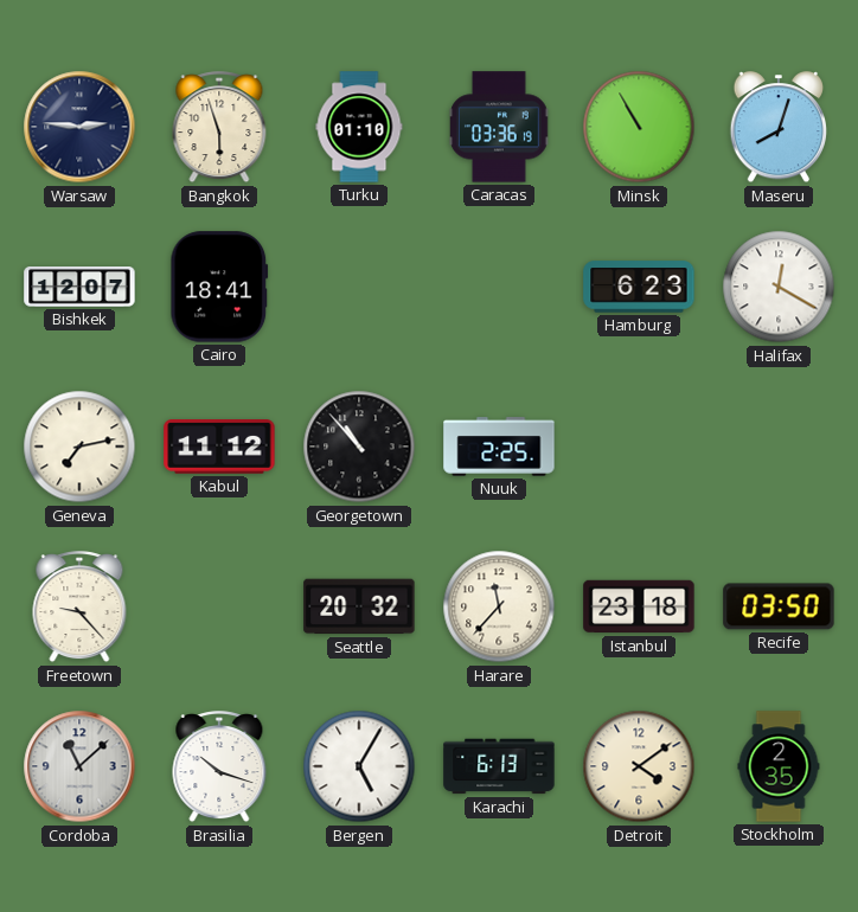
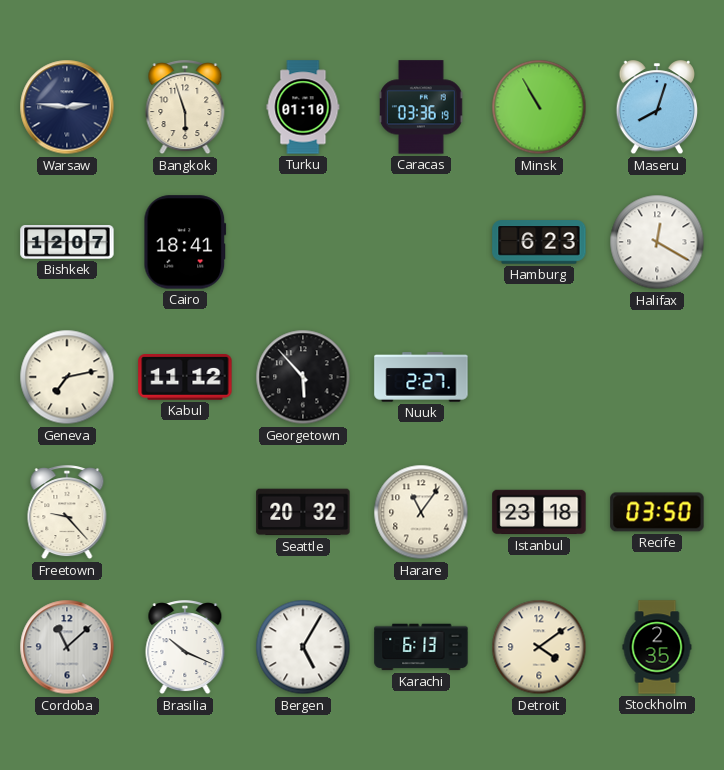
Georgetown: 10:53 -> 5:53 (303, 377)
Nuuk: 2:25 -> 2:27 (421, 377)
Harare: 11:37 -> 11:06 (421, 512)
Brasilia: 10:18 -> 10:19 (185, 648)
